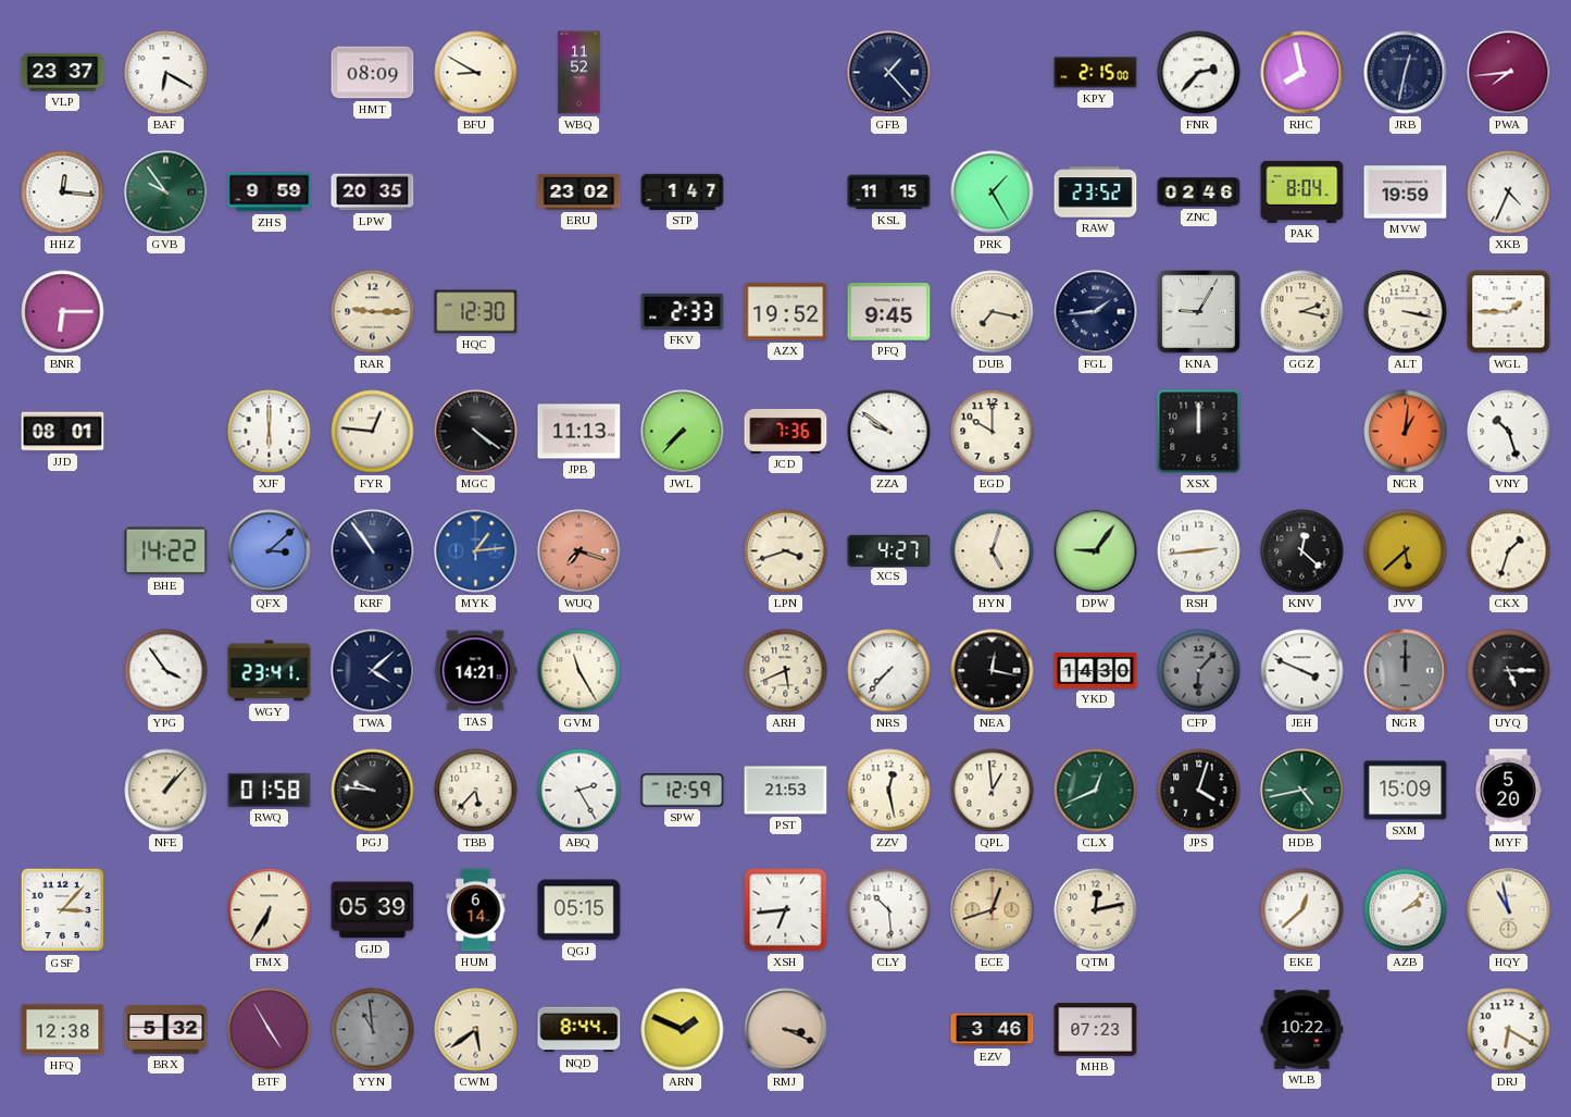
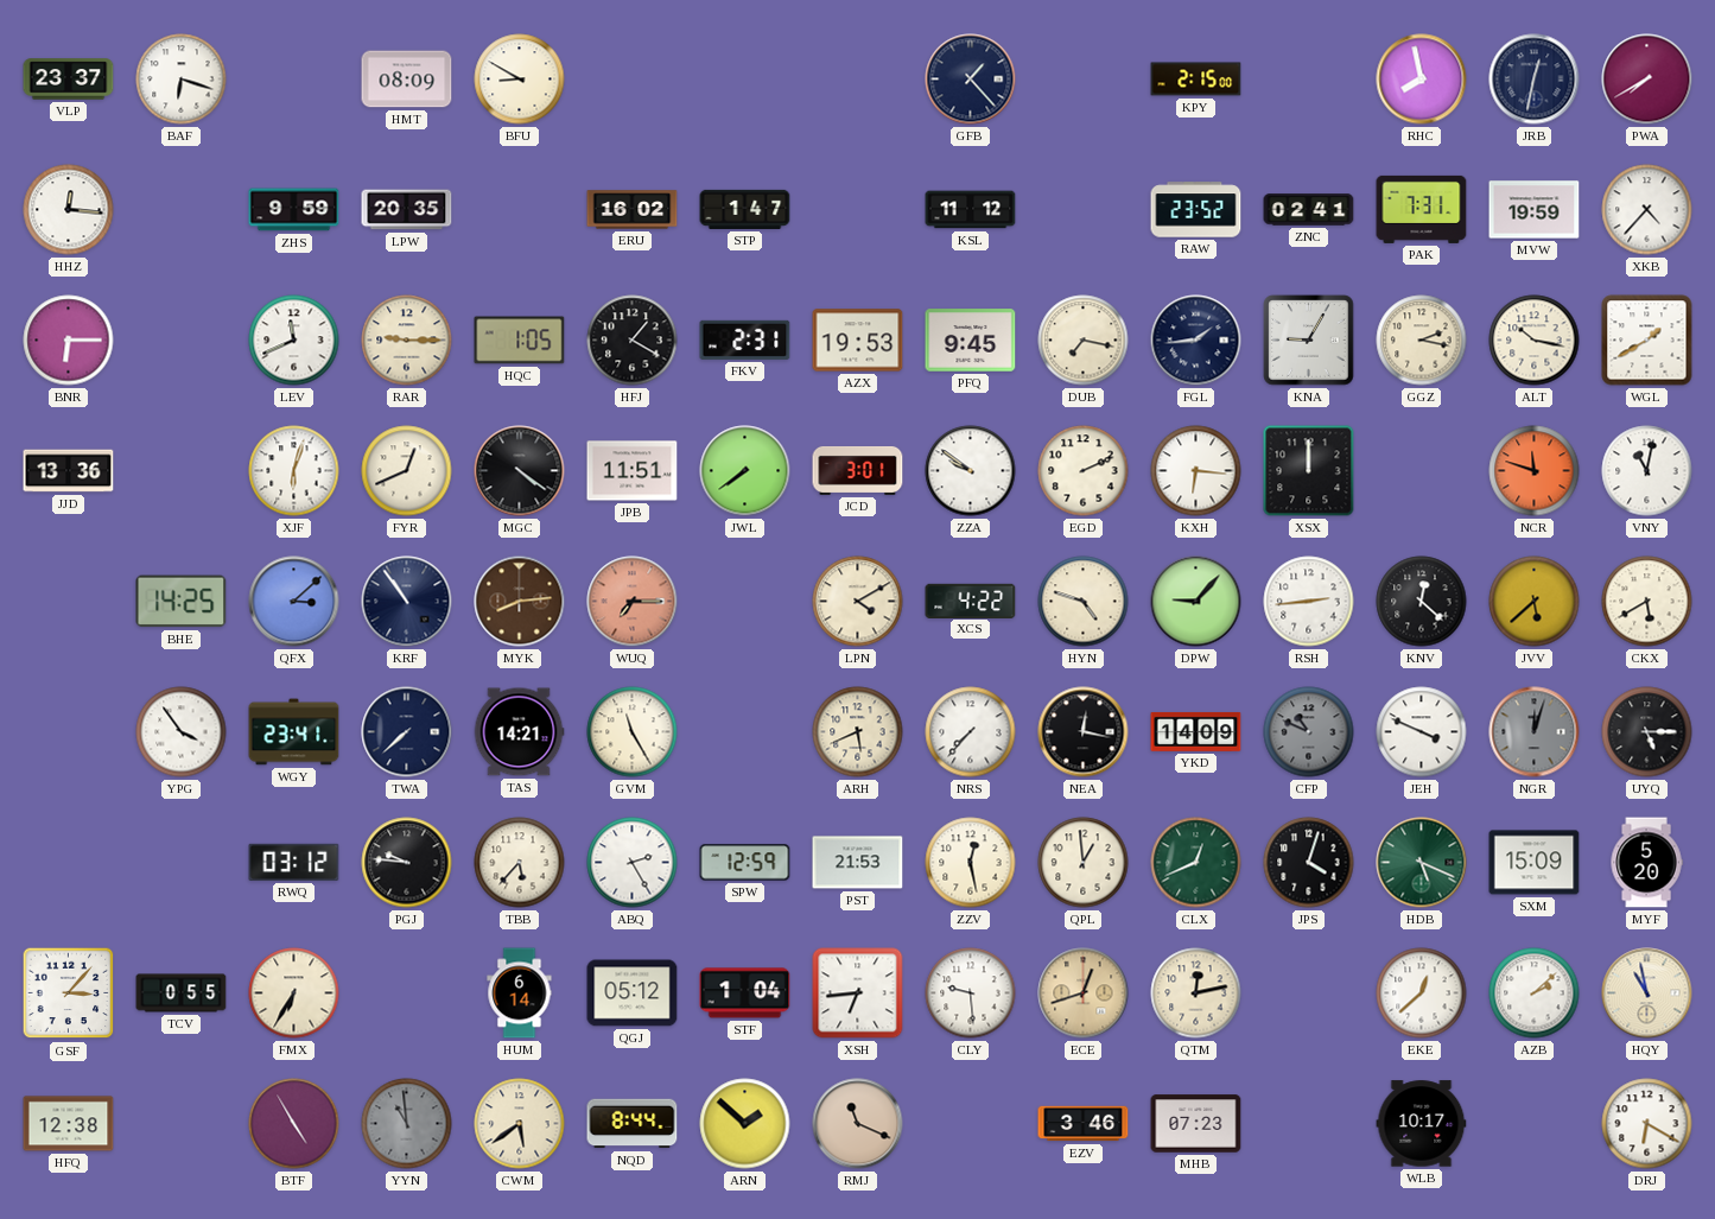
BAF: 6:20 -> 6:18 (182, 80)
WBQ: 11:52 -> none (579, 73)
FNR: 2:37 -> none (1199, 73)
PWA: 7:44 -> 7:40 (1647, 80)
GVB: 9:54 -> none (166, 193)
ERU: 23:02 -> 16:02 (633, 210)
KSL: 11:15 -> 11:12 (971, 210)
PRK: 1:25 -> none (993, 193)
ZNC: 02:46 -> 02:41 (1309, 210)
PAK: 8:04 -> 7:31 (1422, 209)
XKB: 4:34 -> 4:37 (1647, 210)
LEV: none -> 11:41 (294, 341)
HQC: 12:30 -> 1:05 (520, 341)
HFJ: none -> 1:20 (633, 341)
FKV: 2:33 -> 2:31 (745, 339)
AZX: 19:52 -> 19:53 (858, 341)
ALT: 3:17 -> 10:17 (1535, 341)
WGL: 1:45 -> 1:40 (1647, 341)
JJD: 08:01 -> 13:36 (69, 471)
XJF: 6:00 -> 6:03 (294, 471)
FYR: 12:46 -> 12:41 (407, 471)
JPB: 11:13 -> 11:51 (633, 471)
JWL: 7:37 -> 7:39 (745, 471)
JCD: 7:36 -> 3:01 (858, 470)
EGD: 10:00 -> 2:11 (1084, 471)
KXH: none -> 6:16 (1196, 471)
NCR: 1:01 -> 11:48 (1535, 471)
VNY: 10:27 -> 11:02 (1647, 471)
BHE: 14:22 -> 14:25 (182, 602)
MYK: 1:14 -> 8:14 (520, 602)
MYK dial: blue -> brown (520, 602)
WUQ: 7:18 -> 7:15 (633, 602)
LPN: 3:42 -> 4:10 (858, 602)
XCS: 4:27 -> 4:22 (971, 601)
HYN: 5:03 -> 4:48 (1084, 602)
DPW: 9:06 -> 9:07 (1196, 602)
CKX: 1:33 -> 5:40 (1647, 602)
TWA: 4:08 -> 7:38 (407, 732)
YKD: 14:30 -> 14:09 (1196, 731)
CFP: 6:07 -> 10:49 (1309, 732)
NGR: 12:00 -> 12:03 (1535, 732)
NFE: 1:07 -> none (166, 791)
RWQ: 01:58 -> 03:12 (294, 862)
HDB: 4:43 -> 5:19 (1422, 863)
TCV: none -> 0:55 (182, 993)
GJD: 05:39 -> none (373, 910)
QGJ: 05:15 -> 05:12 (633, 993)
STF: none -> 1:04 (745, 993)
CLY: 10:29 -> 9:29 (971, 993)
BRX: 5:32 -> none (166, 1030)
ARN: 1:49 -> 1:52 (745, 1124)
RMJ: 3:19 -> 11:19 (858, 1124)
WLB: 10:22 -> 10:17 (1422, 1124)
